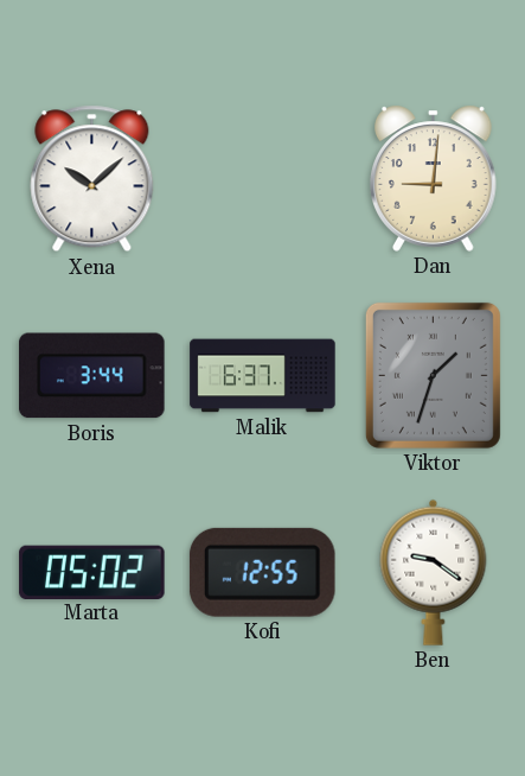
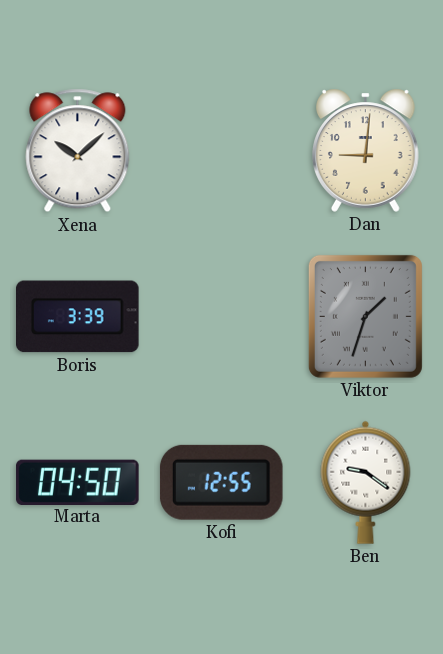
Boris: 3:44 -> 3:39 (78, 317)
Malik: 6:37 -> none (263, 376)
Marta: 05:02 -> 04:50 (78, 482)
